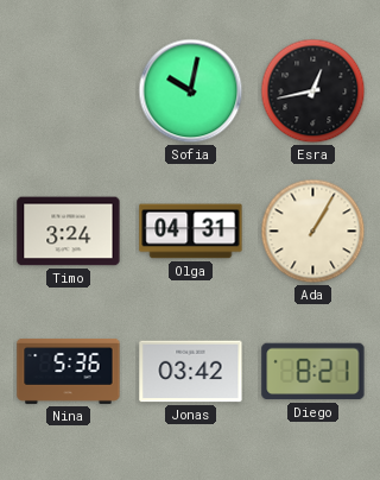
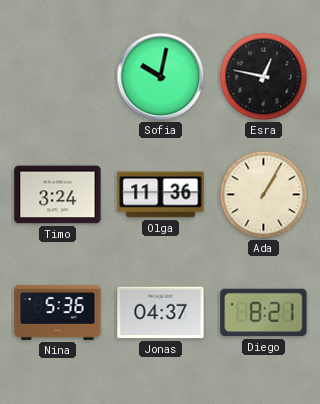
Esra: 12:43 -> 12:47 (264, 77)
Olga: 04:31 -> 11:36 (161, 195)
Jonas: 03:42 -> 04:37 (161, 313)
